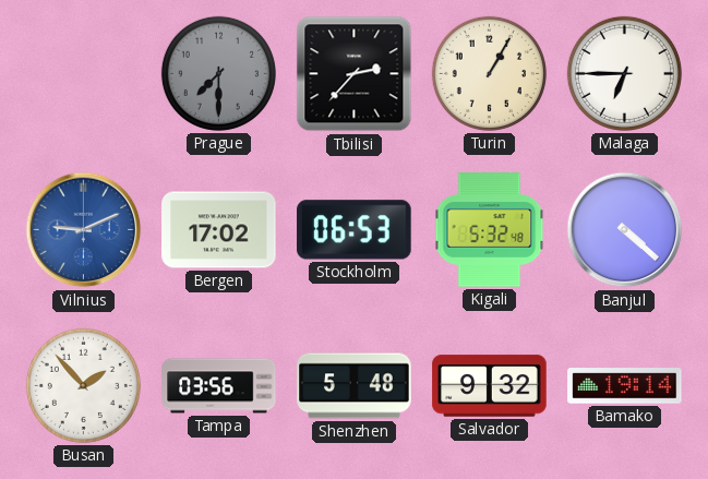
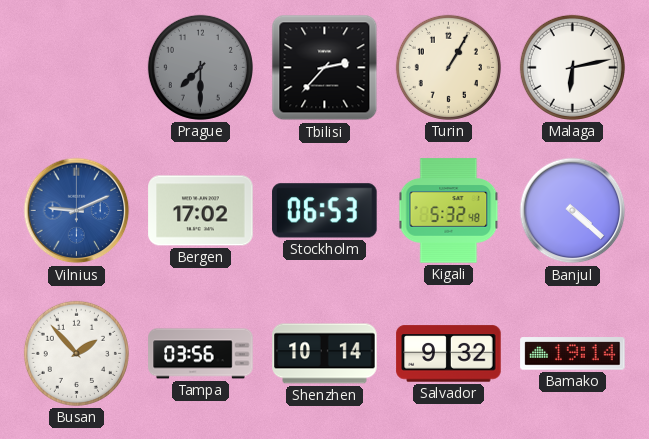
Malaga: 6:45 -> 6:13 (572, 67)
Shenzhen: 5:48 -> 10:14 (325, 354)
